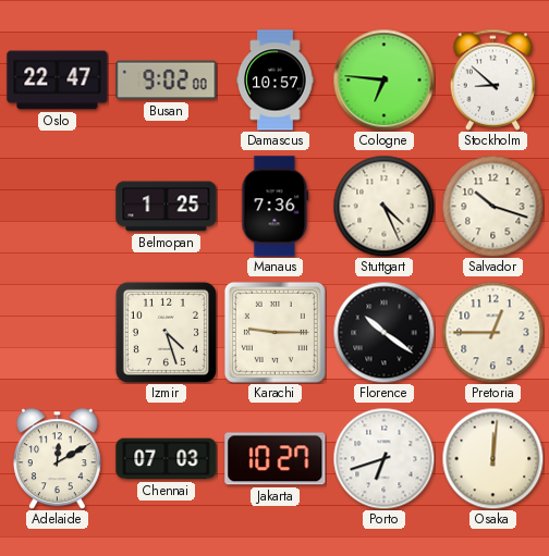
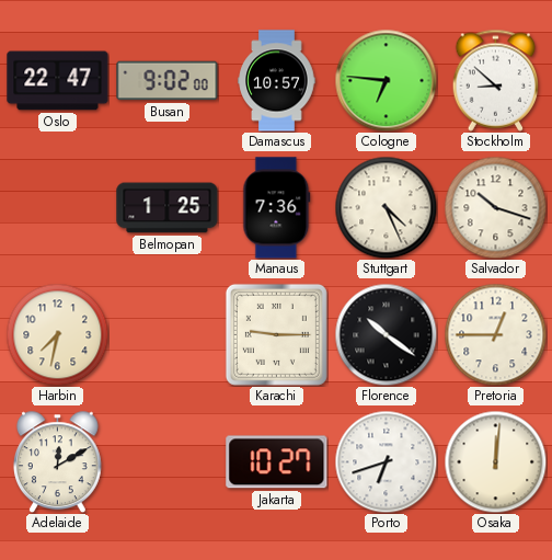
Harbin: none -> 7:32 (57, 334)
Izmir: 4:27 -> none (166, 332)
Chennai: 07:03 -> none (167, 459)
